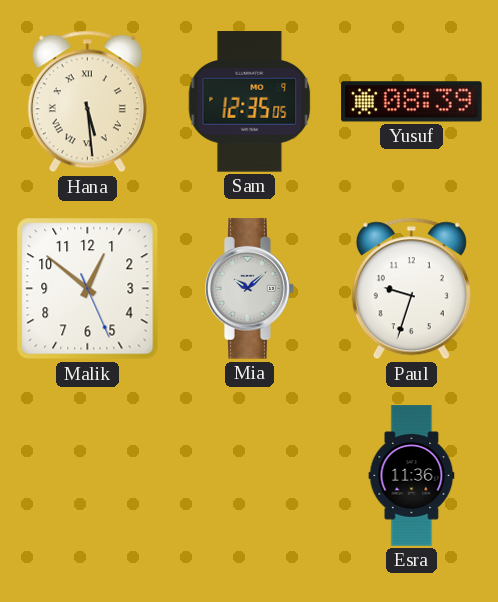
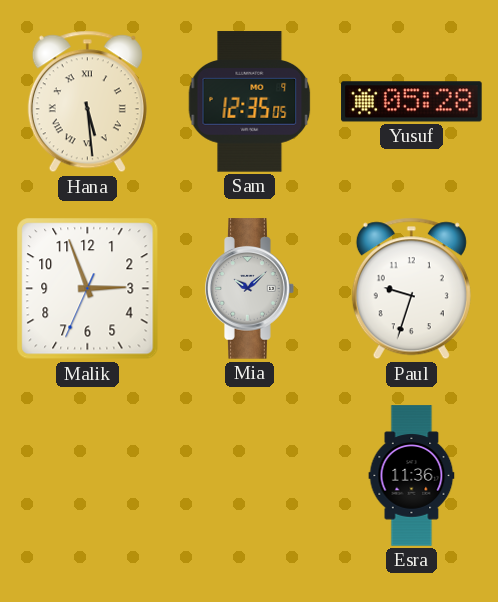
Yusuf: 08:39 -> 05:28 (412, 102)
Malik: 12:51 -> 2:56 (88, 289)
